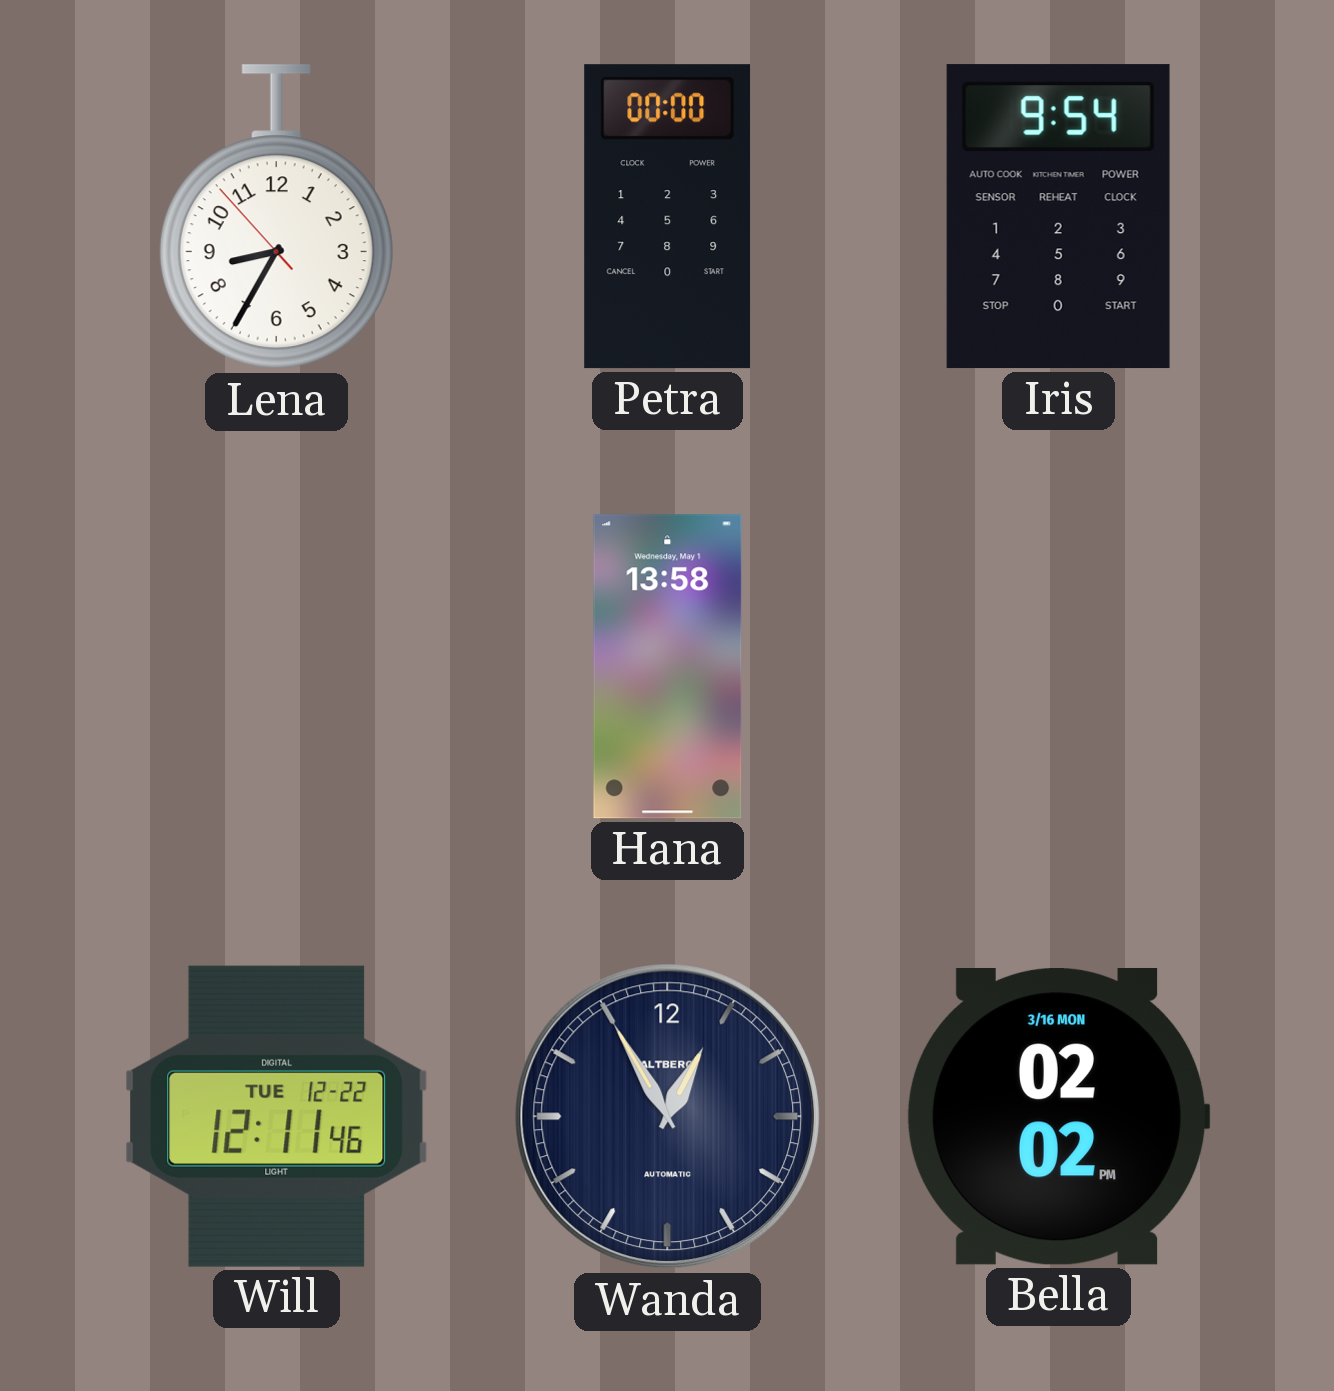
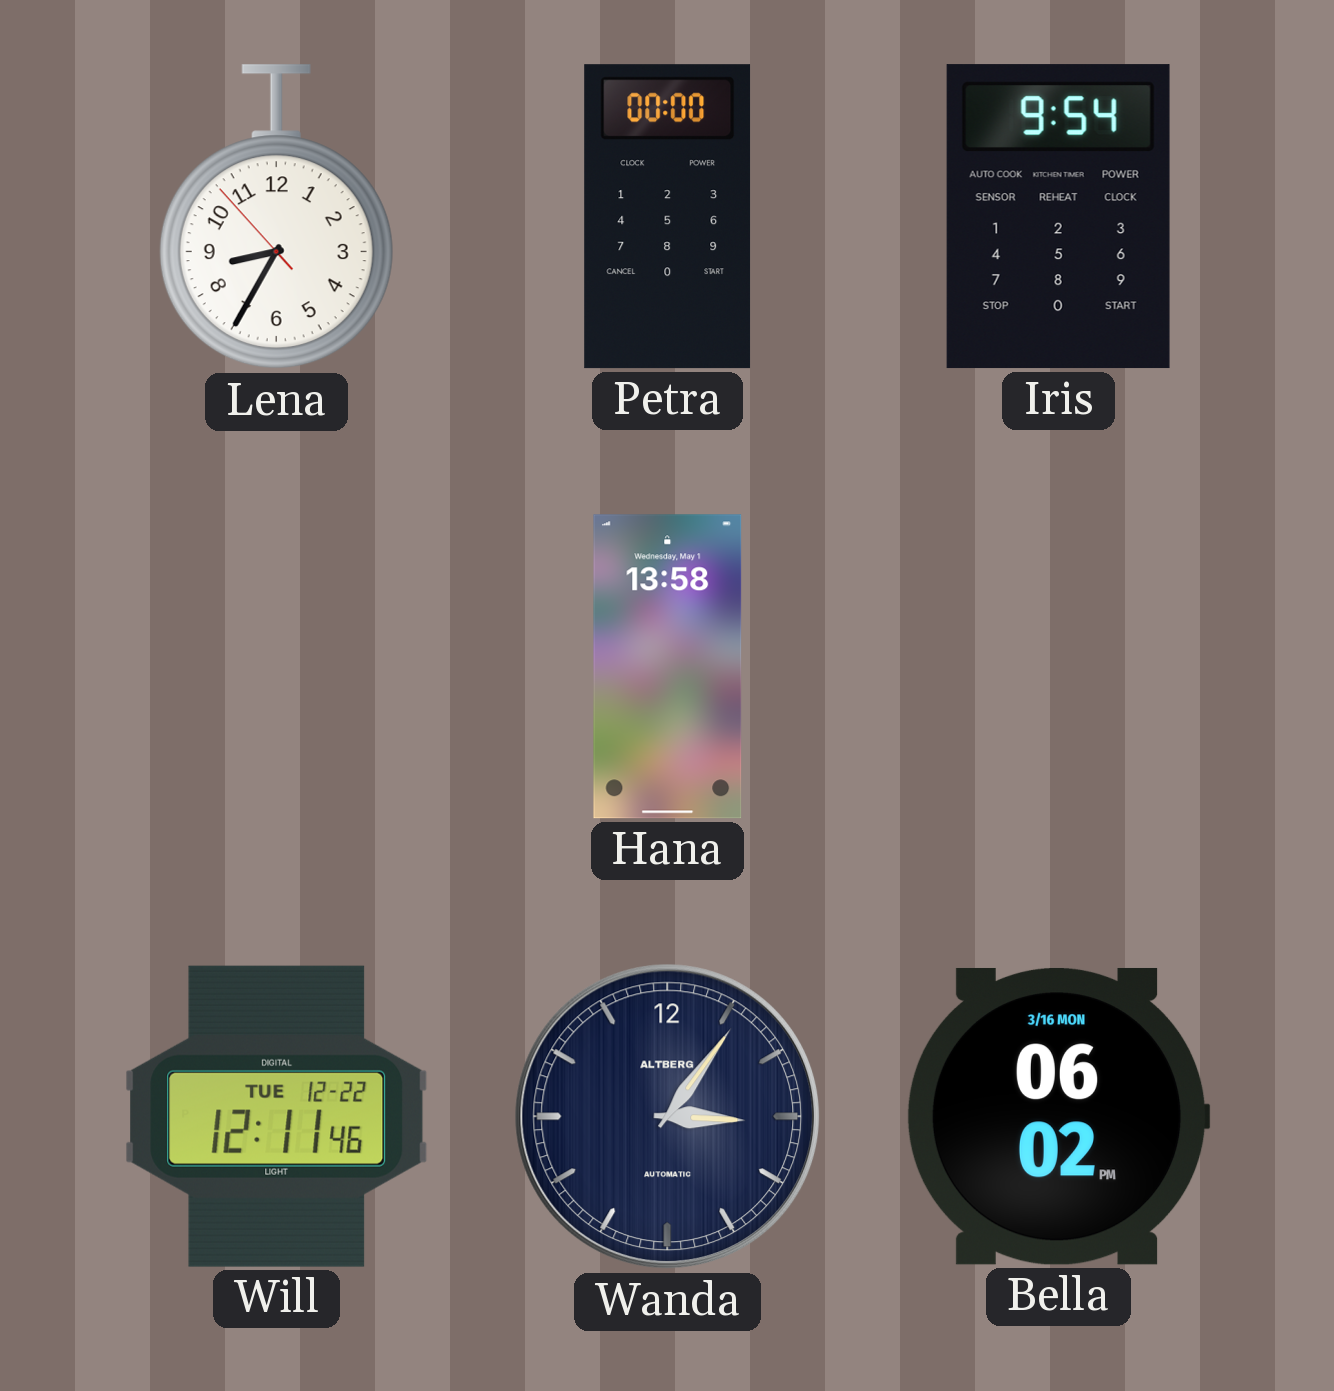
Wanda: 12:55 -> 3:06 (668, 1117)
Bella: 02:02 -> 06:02 (1058, 1116)
